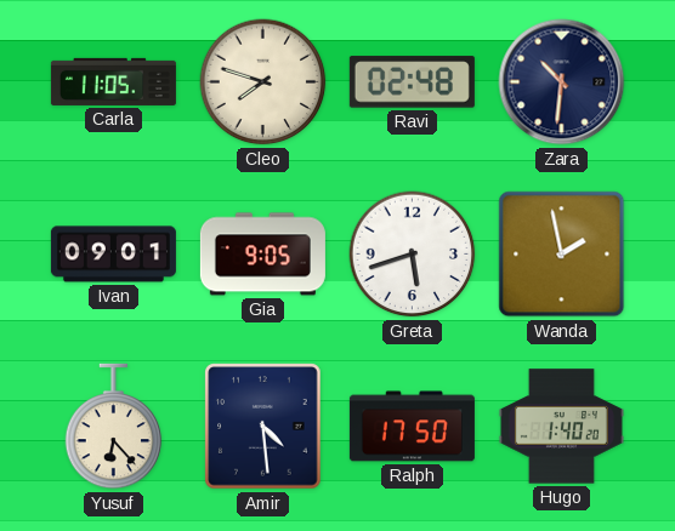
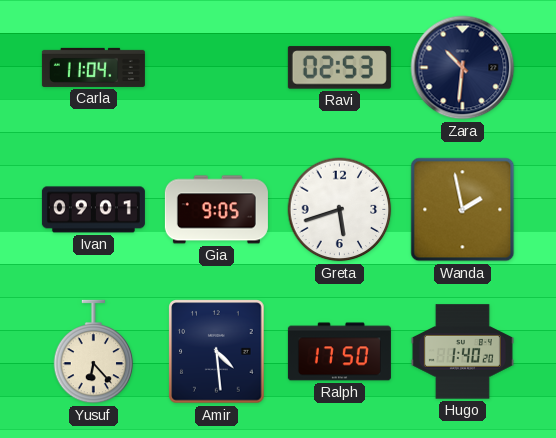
Carla: 11:05 -> 11:04 (93, 67)
Cleo: 7:48 -> none (263, 82)
Ravi: 02:48 -> 02:53 (339, 68)
